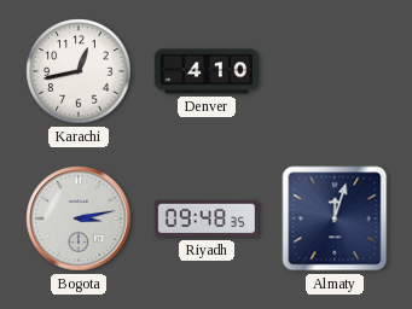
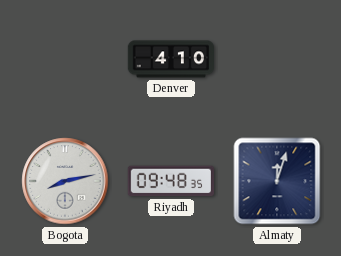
Karachi: 12:43 -> none (79, 71)
Bogota: 3:13 -> 8:13 (65, 181)
